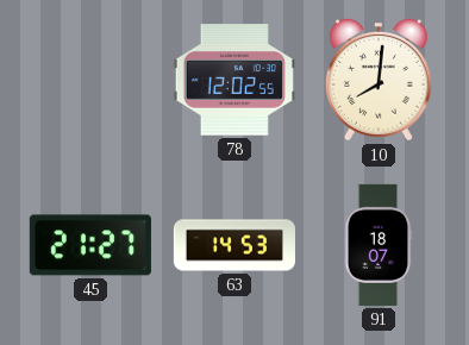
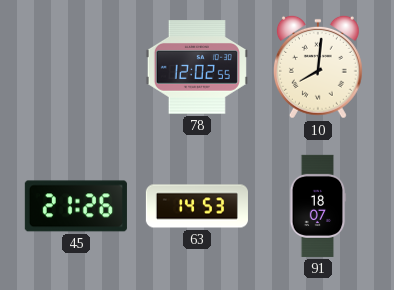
45: 21:27 -> 21:26 (76, 206)
